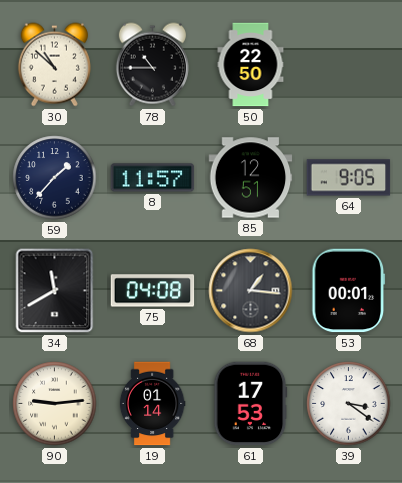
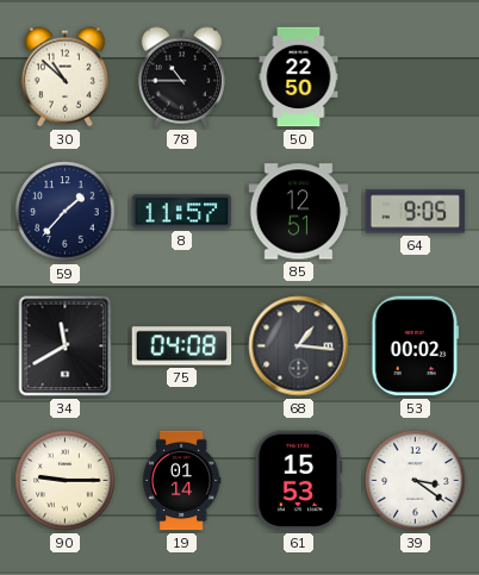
53: 00:01 -> 00:02 (416, 346)
90: 9:14 -> 9:15 (66, 481)
61: 17:53 -> 15:53 (299, 481)
